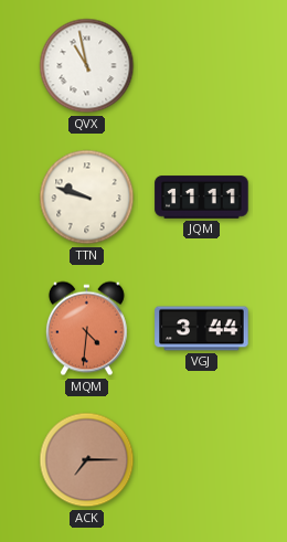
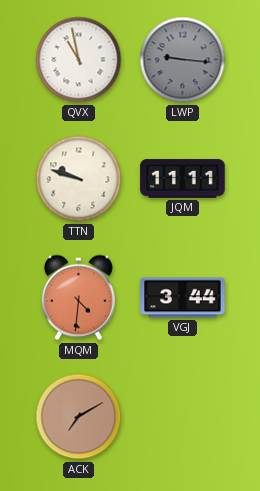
LWP: none -> 9:16 (183, 60)
ACK: 7:15 -> 7:10 (79, 417)
